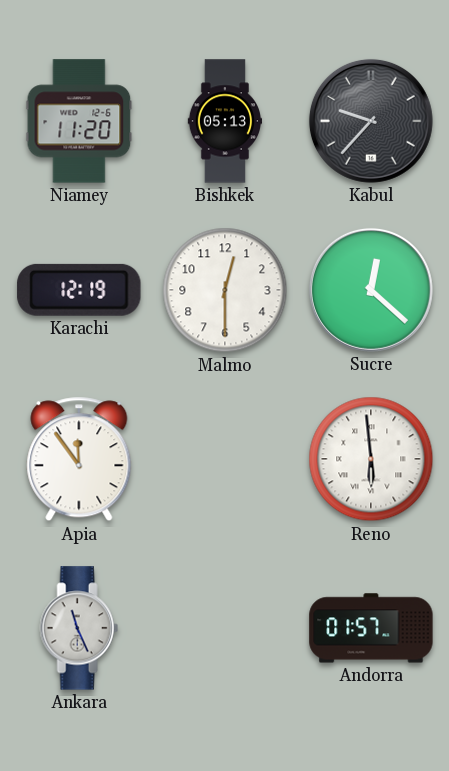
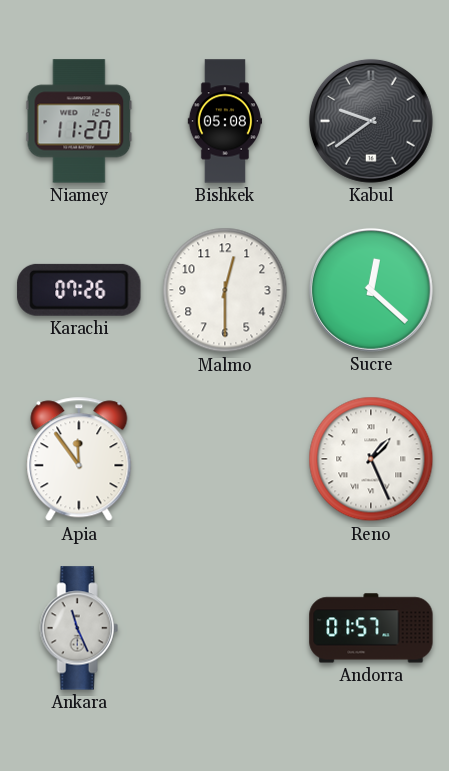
Bishkek: 05:13 -> 05:08 (224, 121)
Kabul: 9:37 -> 9:39 (371, 121)
Karachi: 12:19 -> 07:26 (79, 290)
Reno: 5:59 -> 1:26 (371, 459)
